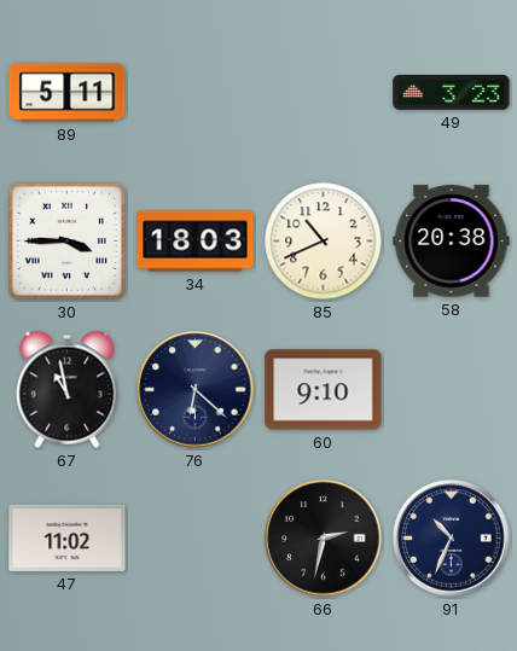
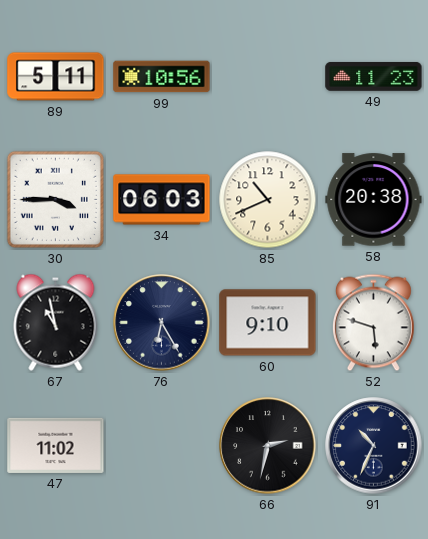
99: none -> 10:56 (162, 77)
49: 3:23 -> 11:23 (374, 77)
34: 18:03 -> 06:03 (162, 200)
76: 6:22 -> 6:25 (162, 323)
52: none -> 5:48 (373, 323)
